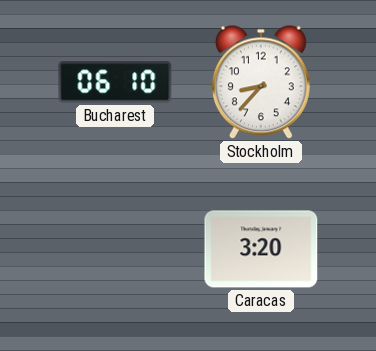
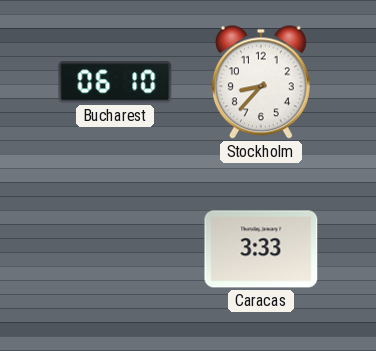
Caracas: 3:20 -> 3:33 (261, 249)
